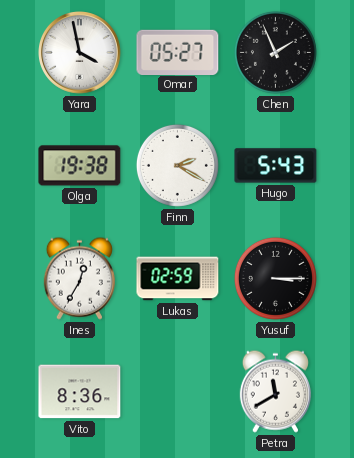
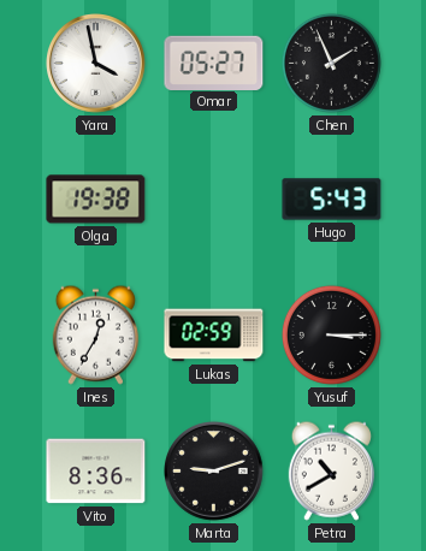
Finn: 2:20 -> none (177, 165)
Marta: none -> 9:12 (214, 472)
Petra: 11:40 -> 10:40 (331, 470)
